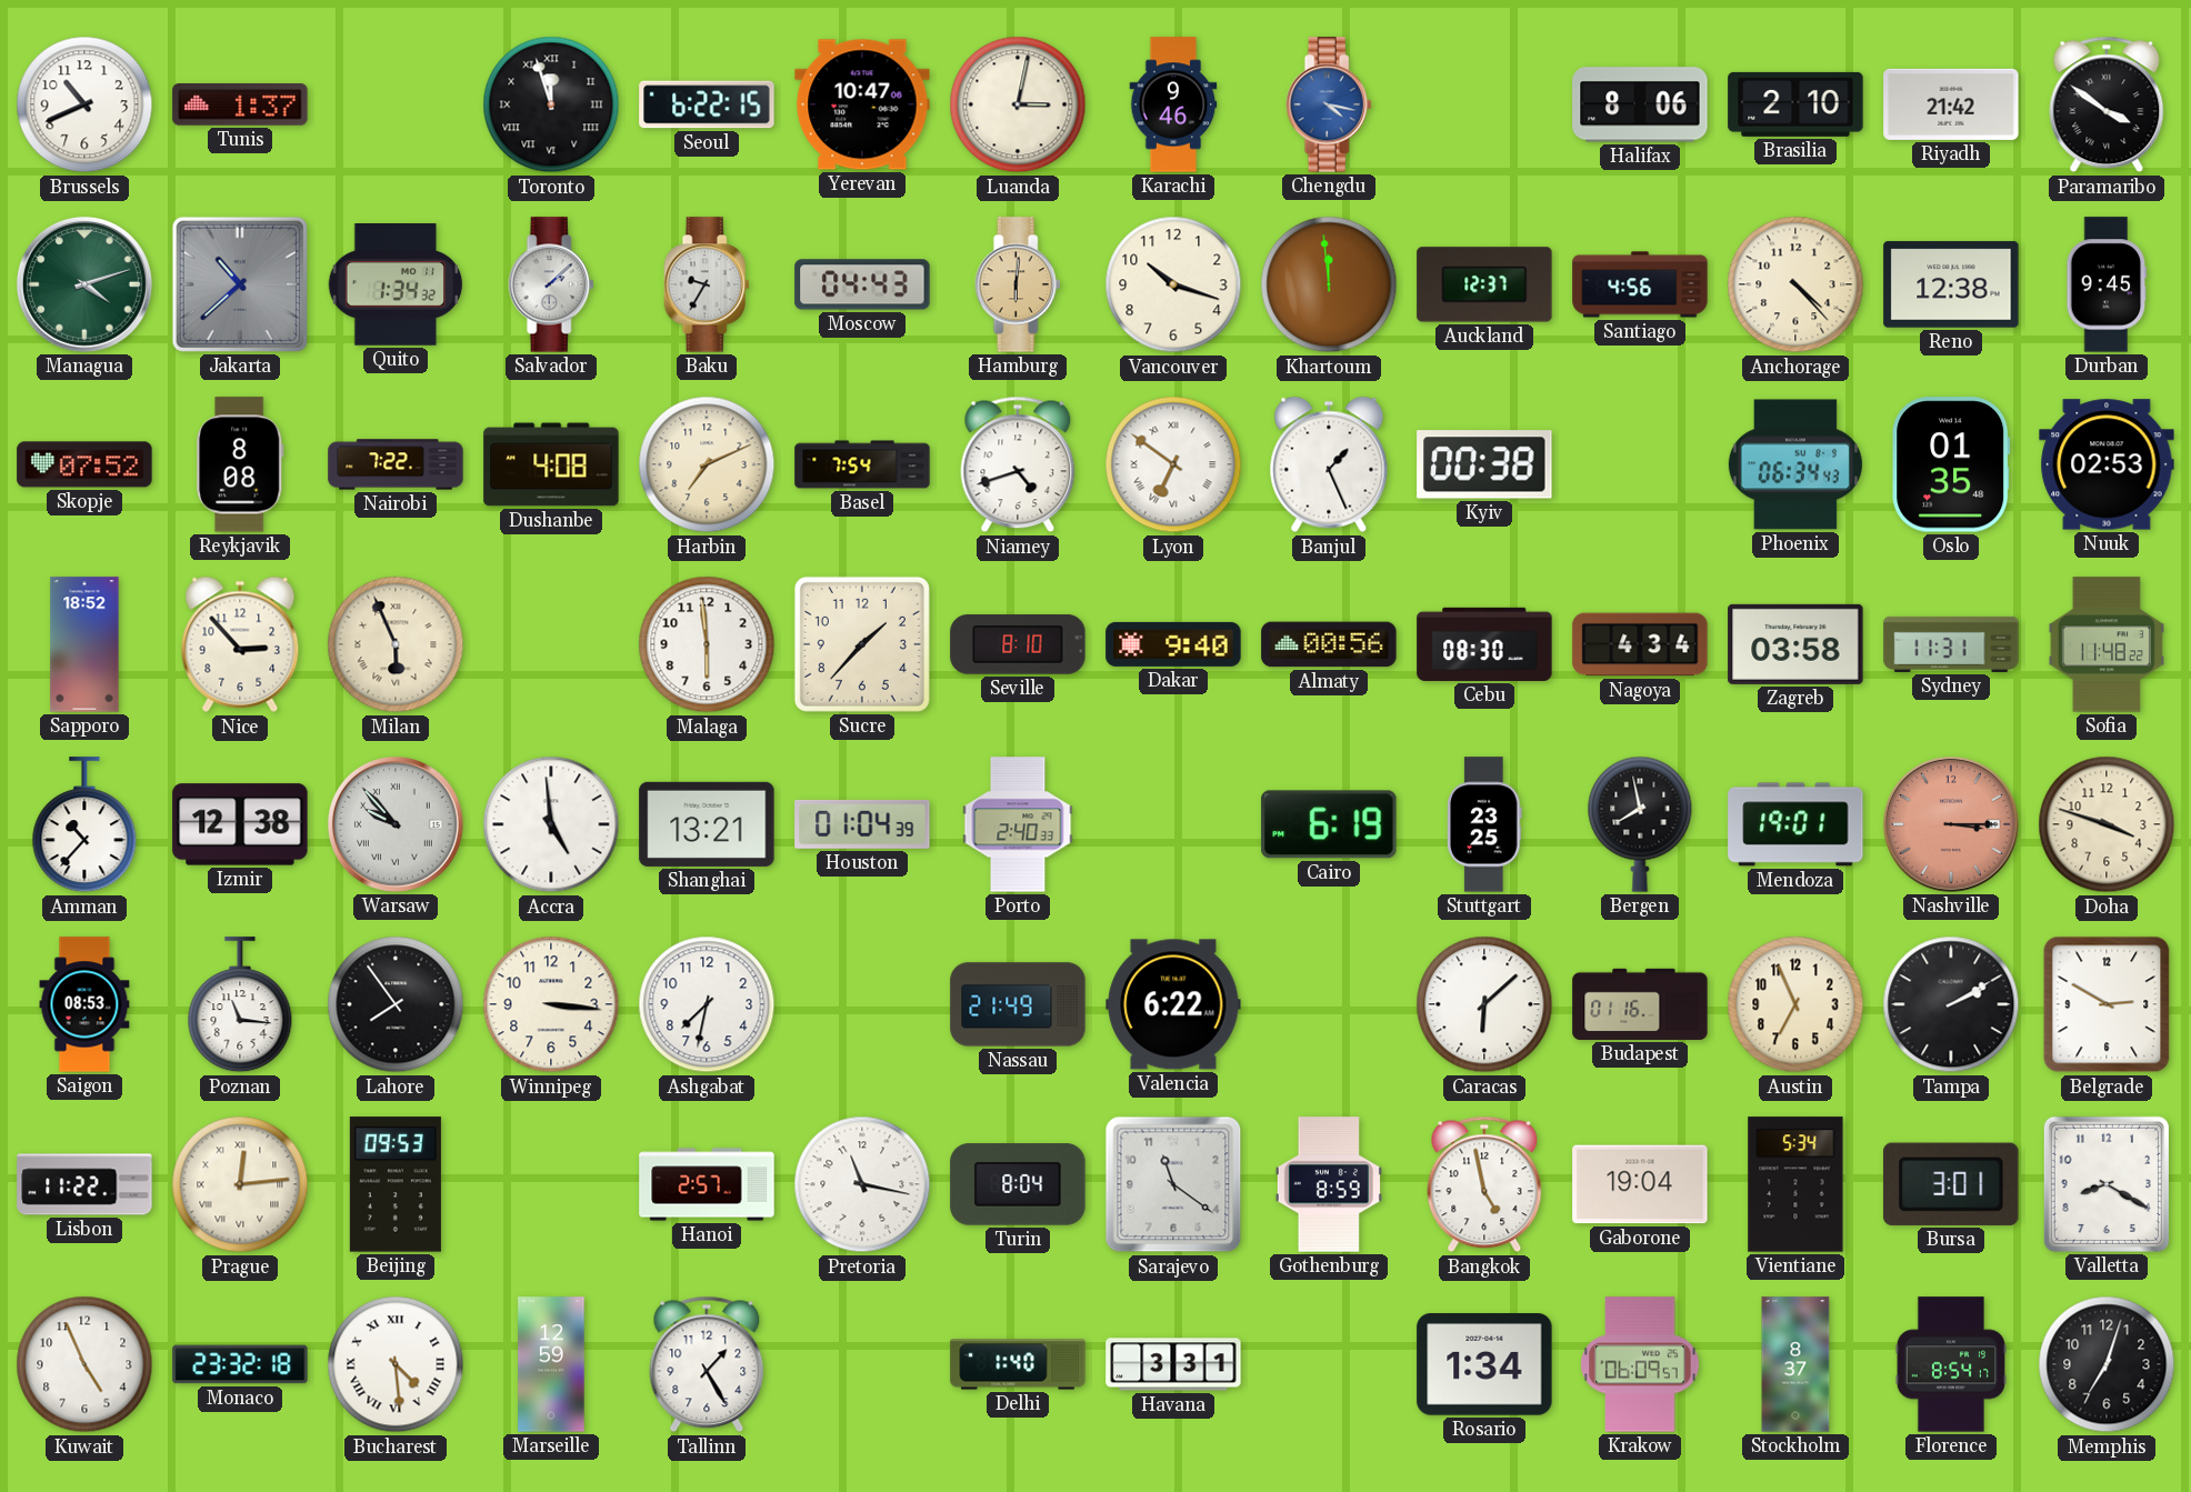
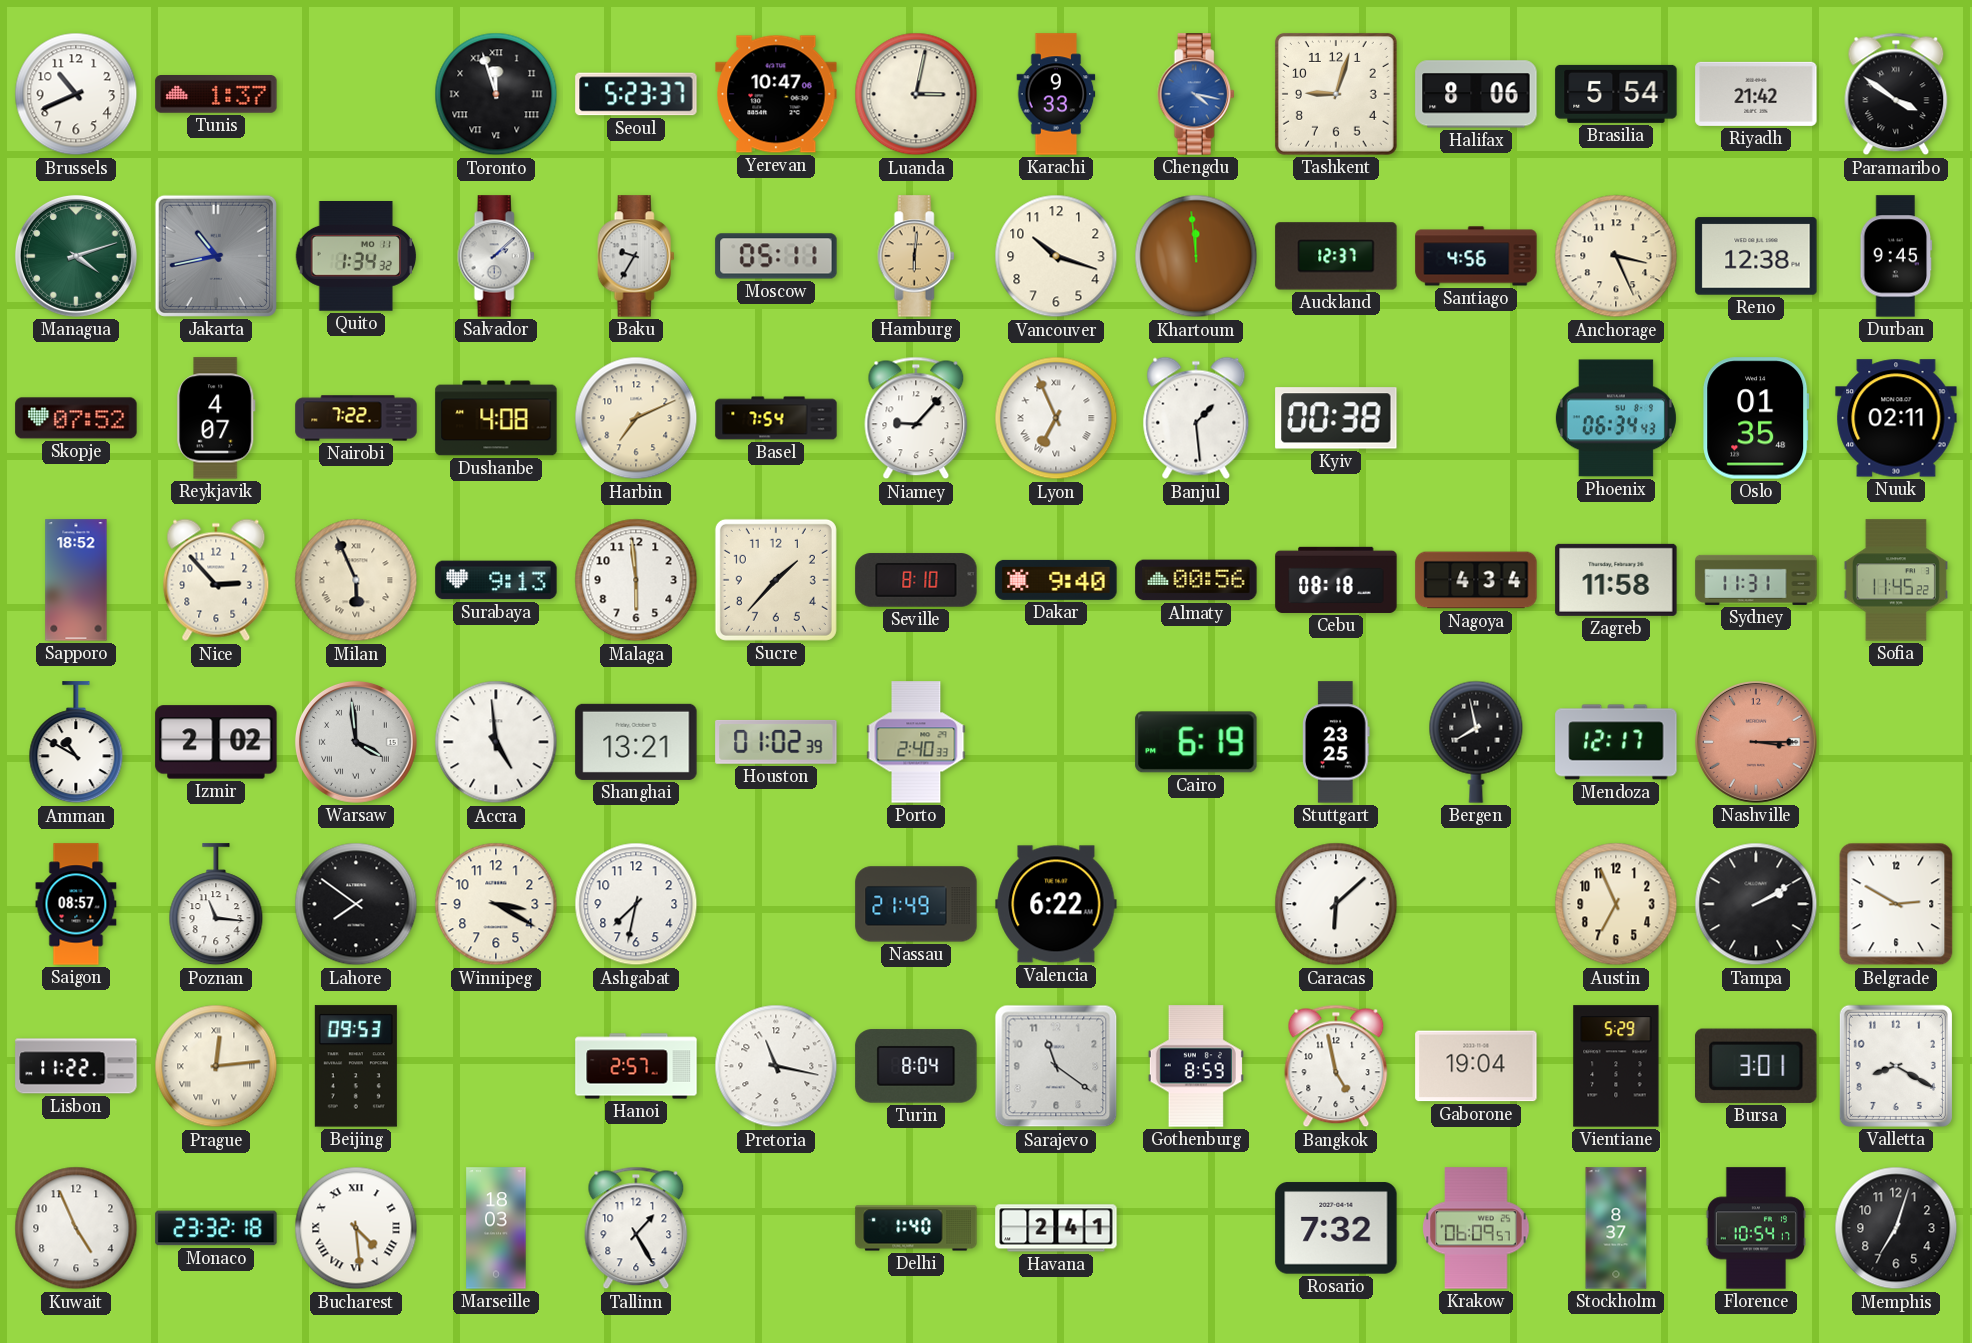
Seoul: 6:22 -> 5:23 (636, 94)
Karachi: 9:46 -> 9:33 (1056, 94)
Tashkent: none -> 9:03 (1336, 94)
Brasilia: 2:10 -> 5:54 (1616, 94)
Jakarta: 10:38 -> 10:43 (216, 256)
Moscow: 04:43 -> 05:11 (776, 256)
Anchorage: 4:23 -> 3:26 (1616, 256)
Reykjavik: 8:08 -> 4:07 (216, 418)
Niamey: 4:42 -> 9:07 (916, 418)
Lyon: 6:51 -> 6:56 (1056, 418)
Banjul: 1:26 -> 1:29 (1196, 418)
Nuuk: 02:53 -> 02:11 (1896, 418)
Surabaya: none -> 9:13 (496, 580)
Cebu: 08:30 -> 08:18 (1336, 580)
Zagreb: 03:58 -> 11:58 (1616, 580)
Sofia: 11:48 -> 11:45 (1896, 580)
Amman: 10:37 -> 10:50 (76, 743)
Izmir: 12:38 -> 2:02 (216, 742)
Warsaw: 9:53 -> 3:59 (356, 742)
Houston: 01:04 -> 01:02 (776, 742)
Mendoza: 19:01 -> 12:17 (1616, 742)
Doha: 3:48 -> none (2107, 824)
Saigon: 08:53 -> 08:57 (76, 904)
Lahore: 7:54 -> 7:51 (356, 904)
Winnipeg: 3:16 -> 3:20 (496, 904)
Budapest: 01:16 -> none (1640, 1004)
Vientiane: 5:34 -> 5:29 (1616, 1066)
Marseille: 12:59 -> 18:03 (496, 1228)
Havana: 3:31 -> 2:41 (1056, 1228)
Rosario: 1:34 -> 7:32 (1336, 1228)
Florence: 8:54 -> 10:54 (1756, 1228)
